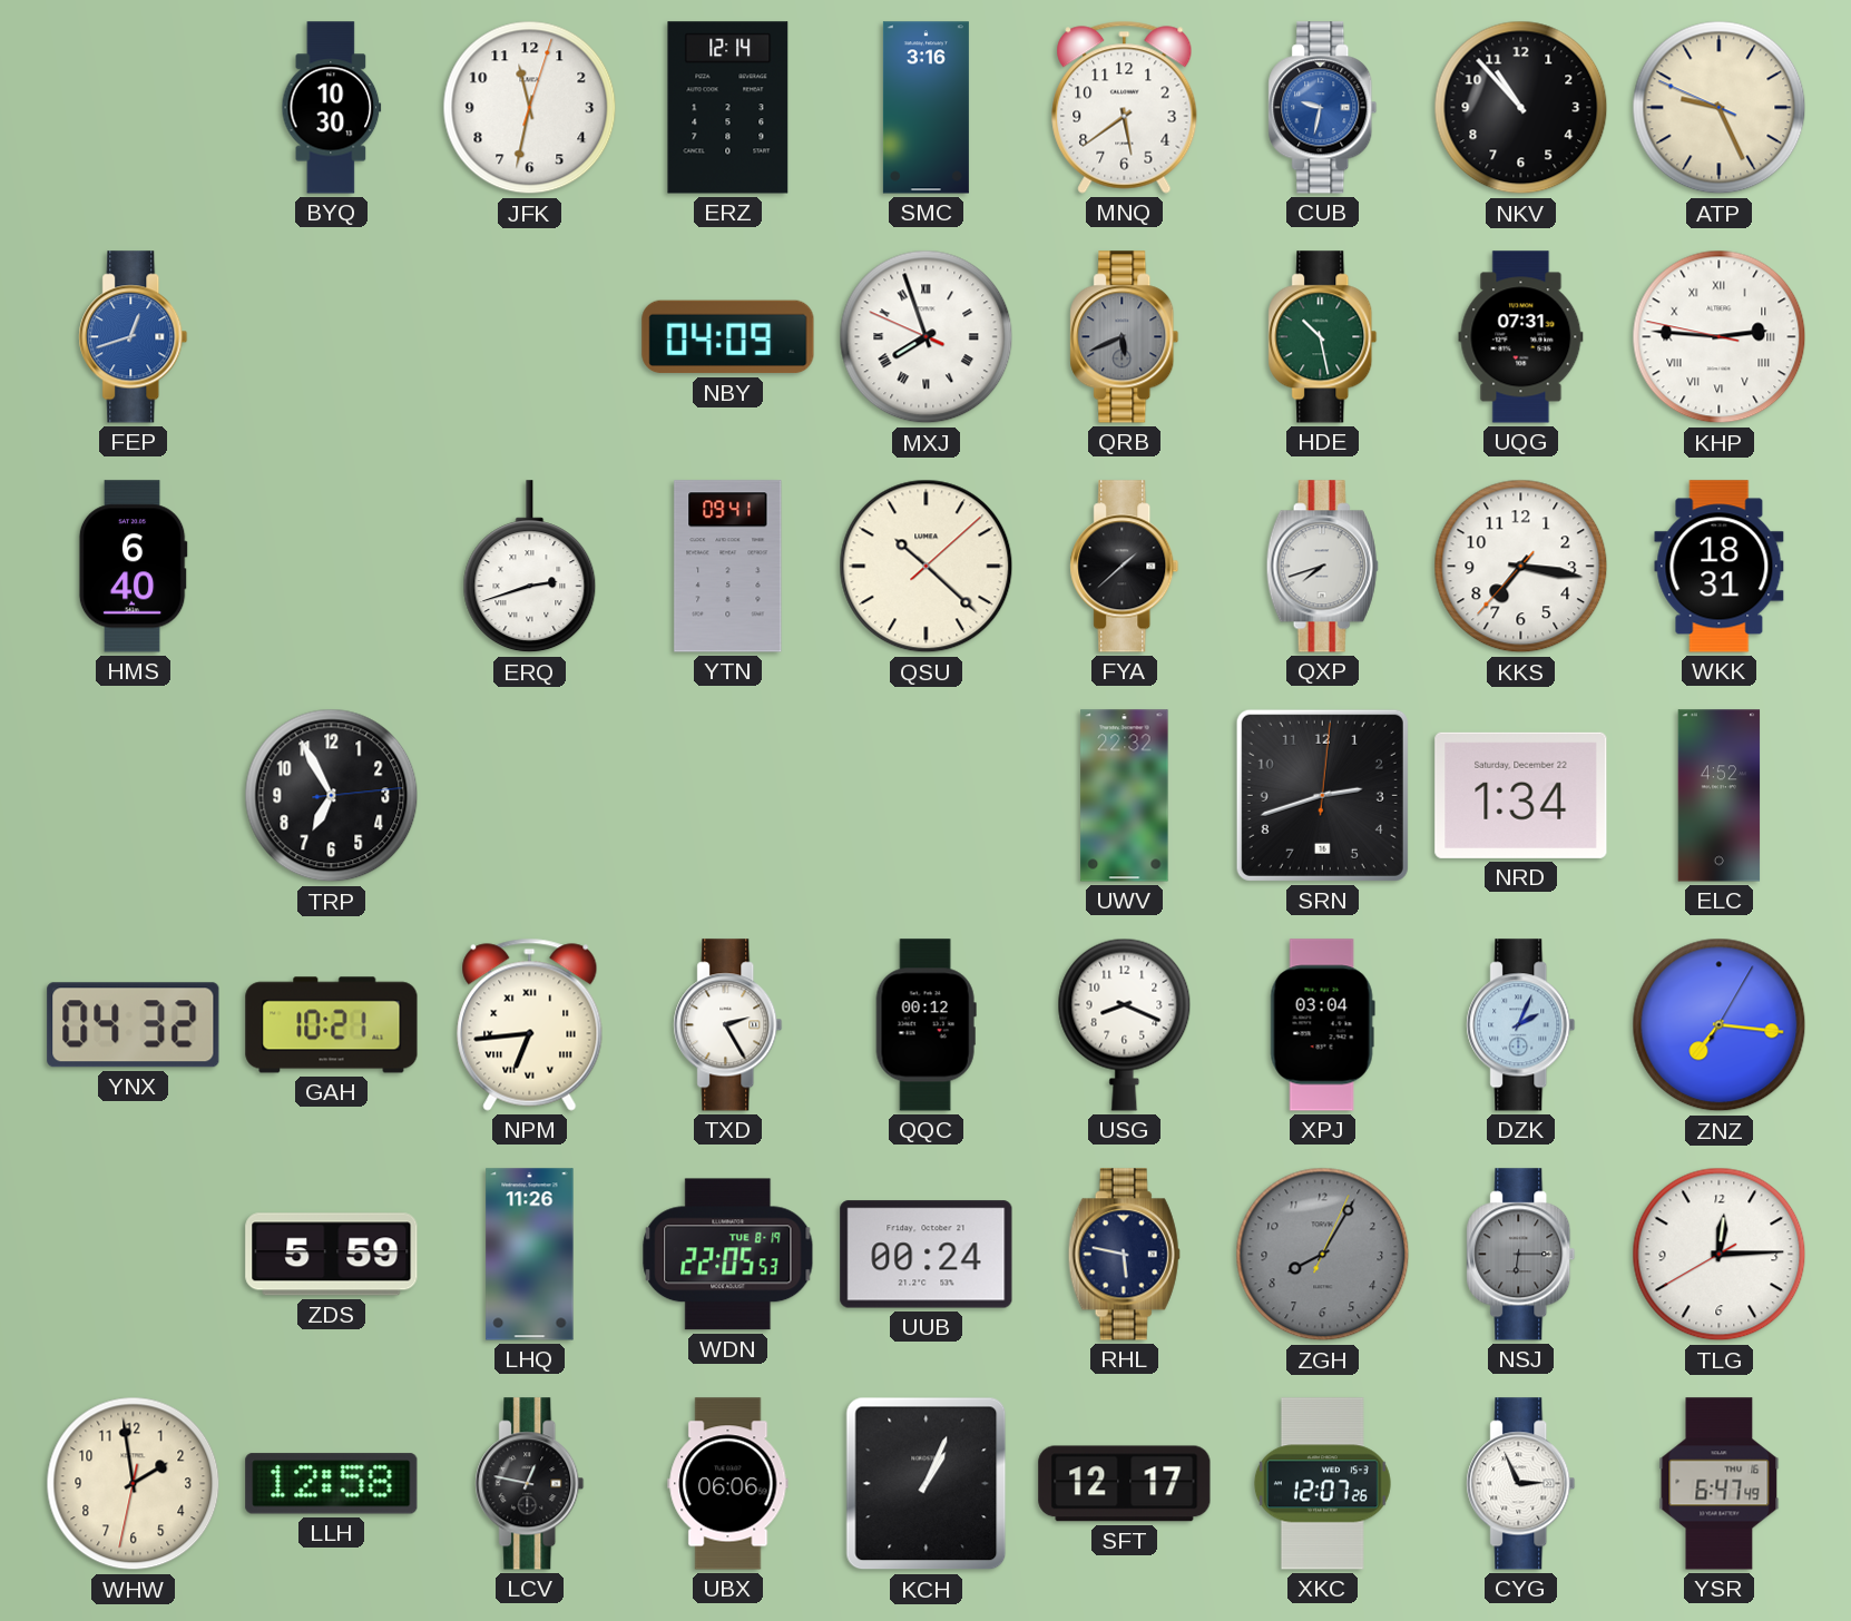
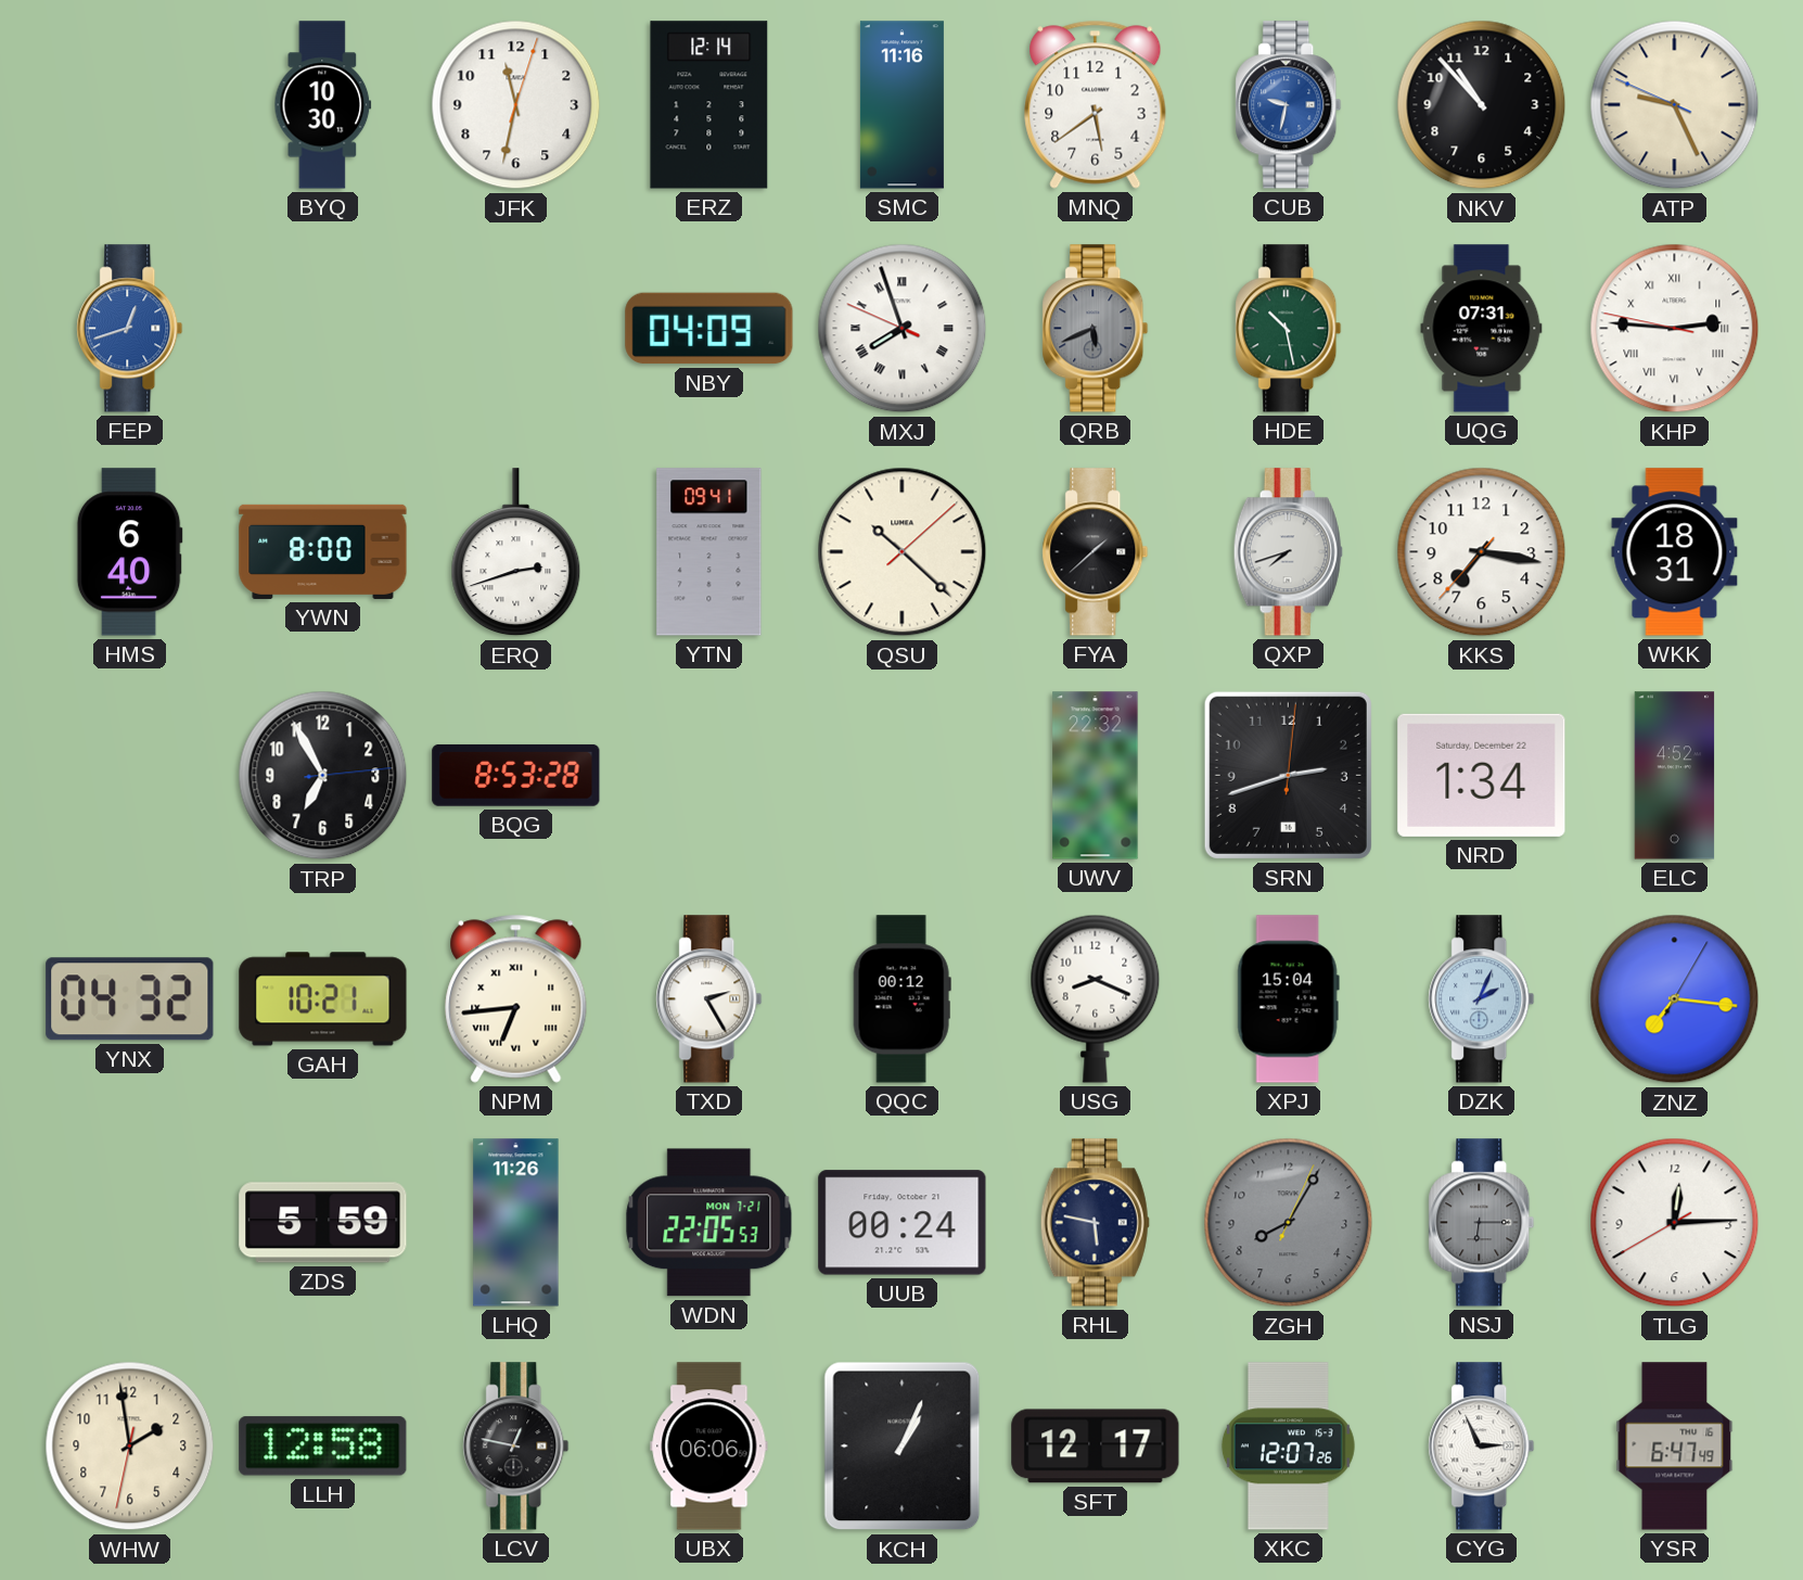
SMC: 3:16 -> 11:16 (902, 105)
YWN: none -> 8:00 (323, 551)
BQG: none -> 8:53 (516, 775)
XPJ: 03:04 -> 15:04 (1288, 999)
WDN date: TUE 8-19 -> MON 7-21 (709, 1223)
